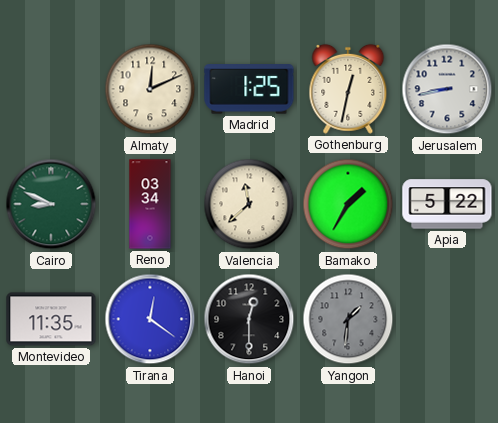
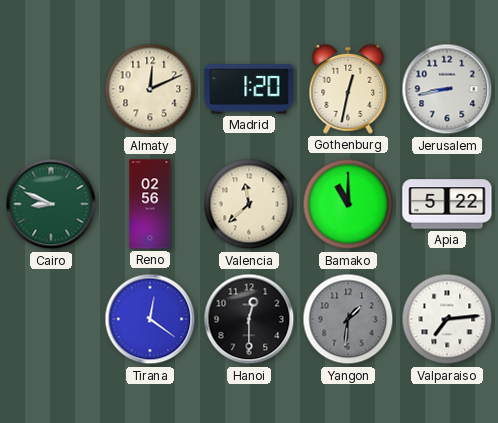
Madrid: 1:25 -> 1:20 (249, 89)
Reno: 03:34 -> 02:56 (150, 204)
Bamako: 1:35 -> 11:00 (348, 204)
Montevideo: 11:35 -> none (51, 319)
Valparaiso: none -> 7:14 (447, 319)
